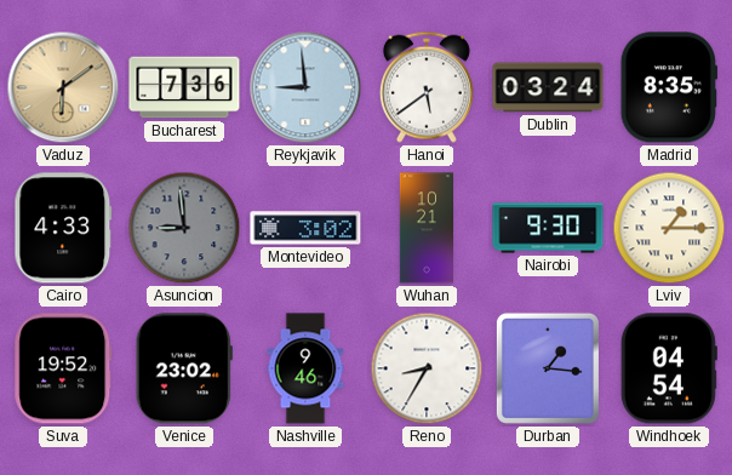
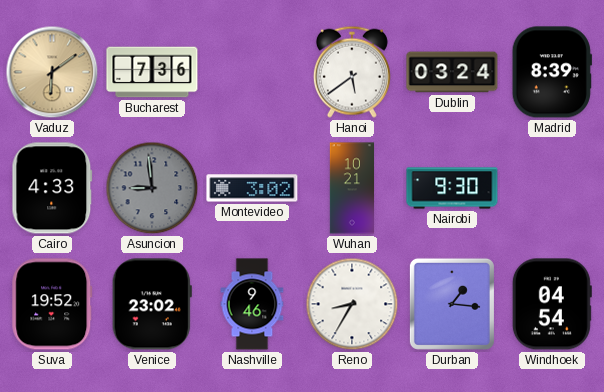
Reykjavik: 8:59 -> none (305, 87)
Madrid: 8:35 -> 8:39 (552, 72)
Lviv: 1:15 -> none (669, 228)
